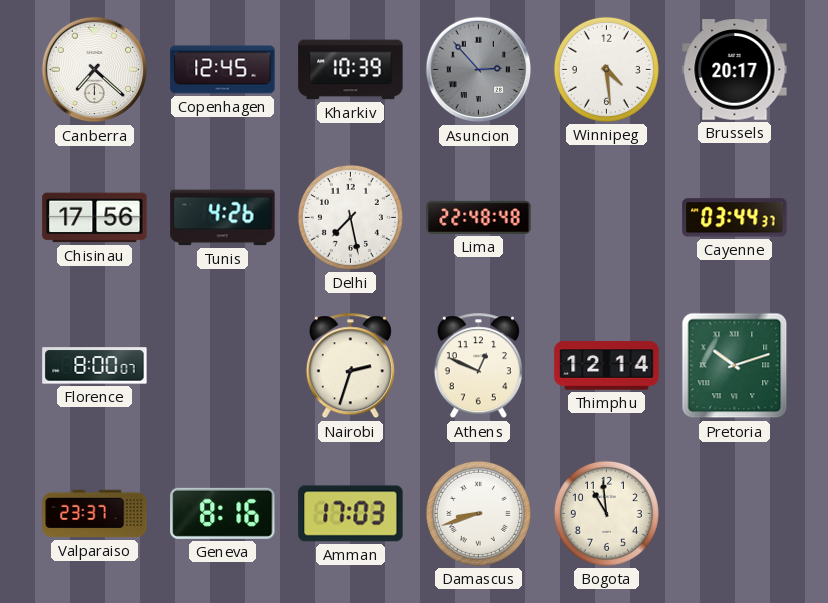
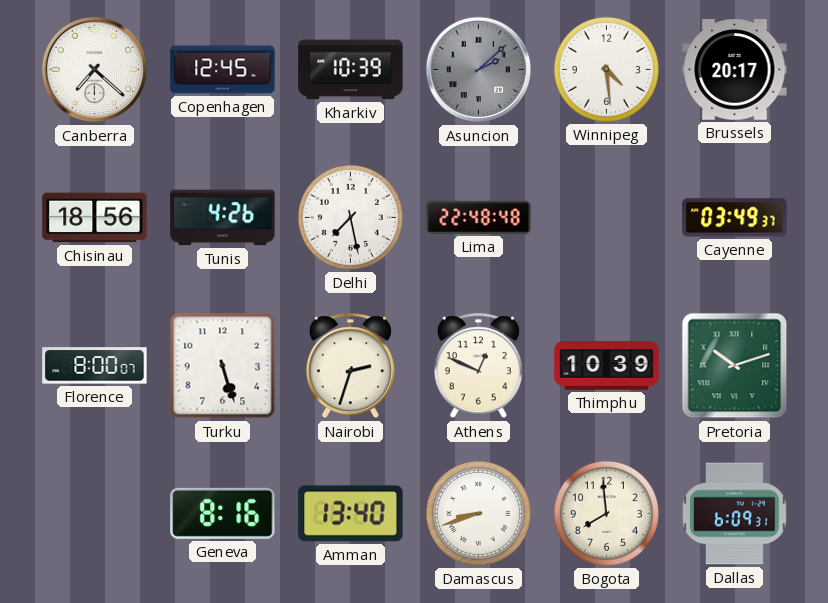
Asuncion: 2:53 -> 2:08 (479, 70)
Chisinau: 17:56 -> 18:56 (95, 218)
Cayenne: 03:44 -> 03:49 (735, 218)
Turku: none -> 5:27 (223, 366)
Thimphu: 12:14 -> 10:39 (607, 366)
Valparaiso: 23:37 -> none (95, 514)
Amman: 17:03 -> 13:40 (351, 514)
Bogota: 10:59 -> 7:59 (606, 513)
Dallas: none -> 6:09 (735, 514)
